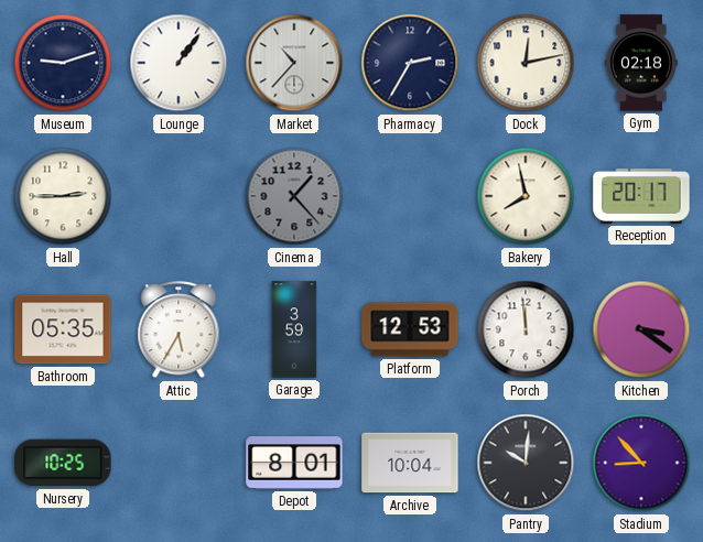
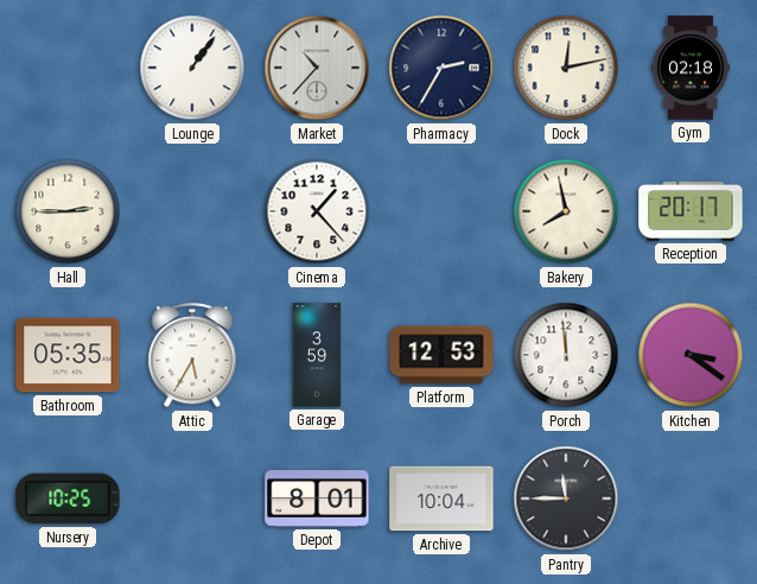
Museum: 9:12 -> none (63, 63)
Cinema dial: grey -> white (317, 211)
Pantry: 10:01 -> 11:45 (566, 499)
Stadium: 8:53 -> none (641, 463)
